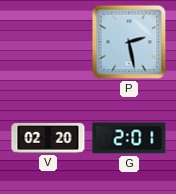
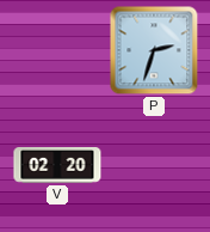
P: 2:28 -> 2:33 (154, 50)
G: 2:01 -> none (129, 138)
